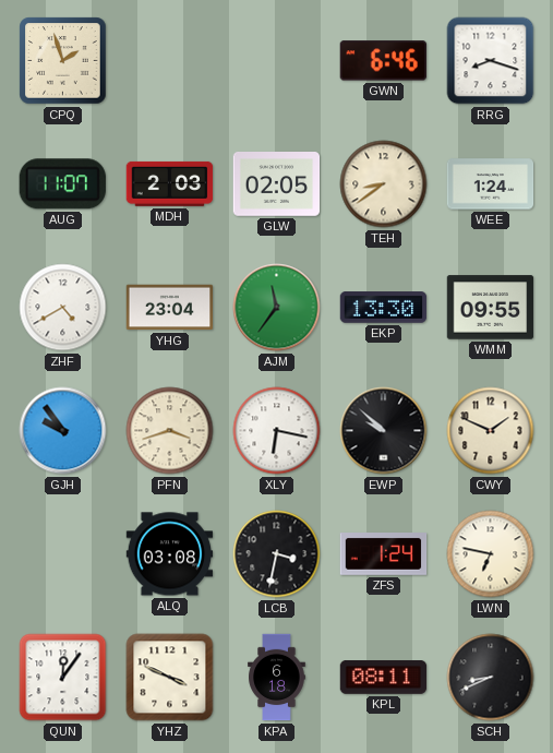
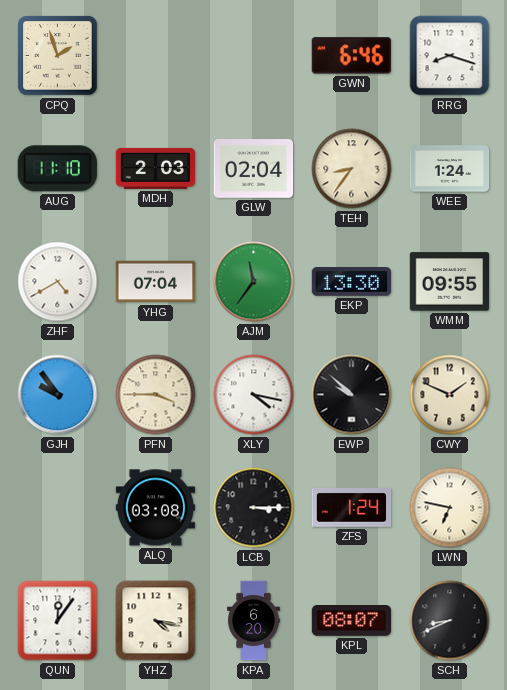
AUG: 11:07 -> 11:10 (57, 169)
GLW: 02:05 -> 02:04 (254, 169)
TEH: 8:39 -> 8:36 (352, 169)
YHG: 23:04 -> 07:04 (156, 282)
PFN: 3:42 -> 3:45 (156, 395)
XLY: 6:17 -> 4:17 (254, 395)
LCB: 3:32 -> 3:15 (254, 508)
YHZ: 3:49 -> 4:17 (156, 621)
KPA: 6:18 -> 6:20 (254, 621)
KPL: 08:11 -> 08:07 (352, 621)
